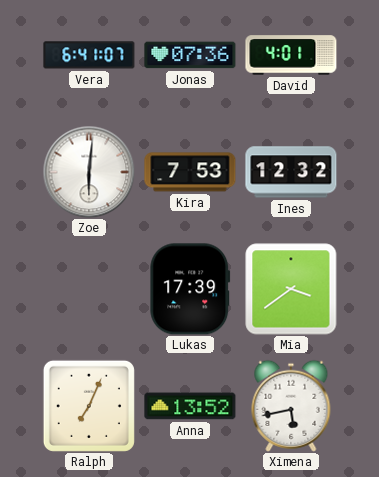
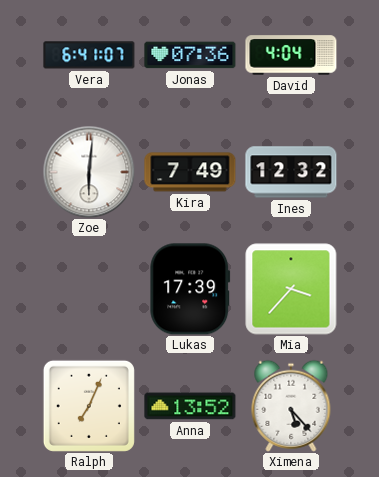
David: 4:01 -> 4:04 (291, 55)
Kira: 7:53 -> 7:49 (190, 172)
Mia: 3:39 -> 3:37 (291, 289)
Ximena: 5:43 -> 5:23 (291, 406)
